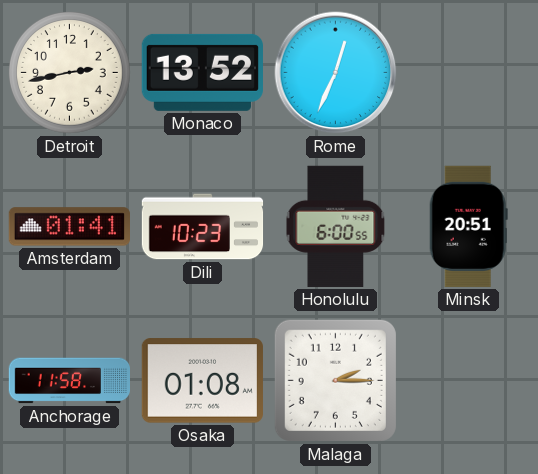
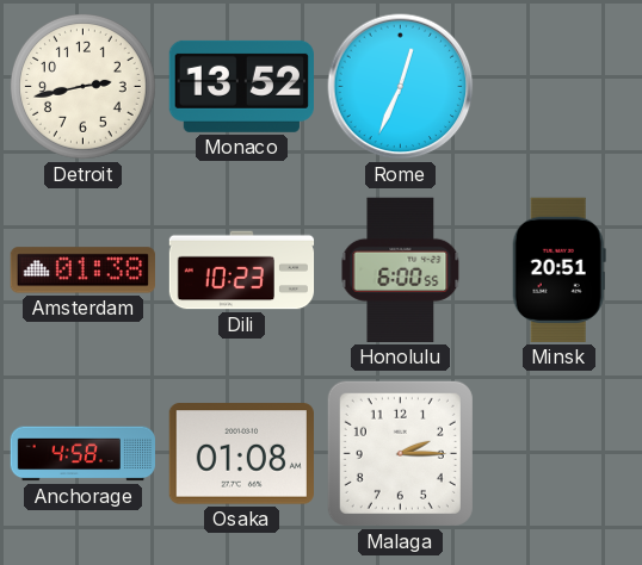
Amsterdam: 01:41 -> 01:38 (82, 271)
Anchorage: 11:58 -> 4:58 (82, 454)
